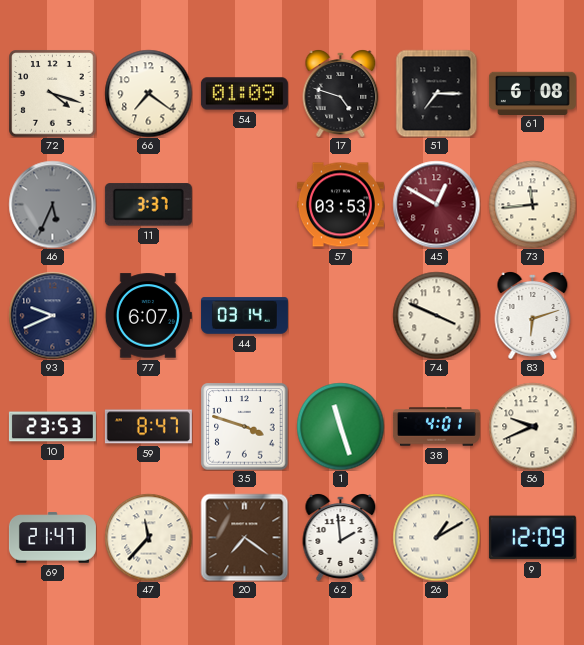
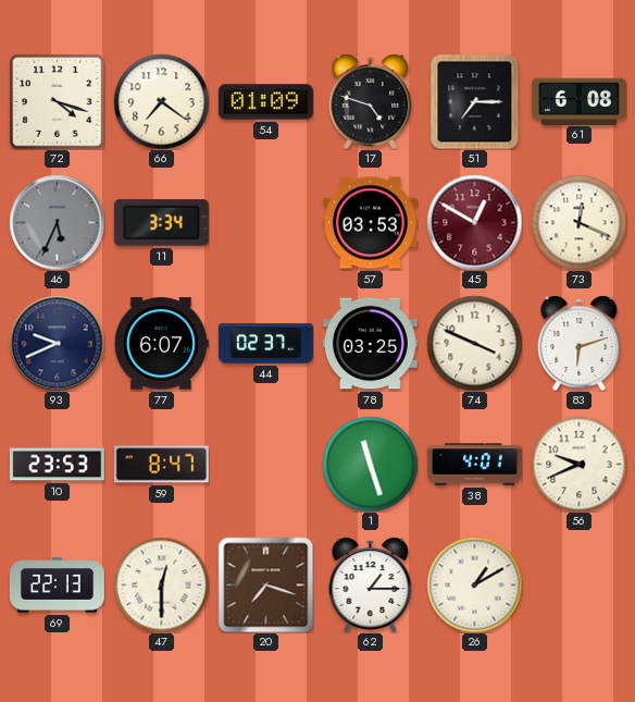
11: 3:37 -> 3:34 (161, 223)
73: 11:44 -> 12:19 (578, 222)
44: 03:14 -> 02:37 (265, 344)
78: none -> 03:25 (370, 344)
35: 3:48 -> none (244, 426)
69: 21:47 -> 22:13 (57, 586)
47: 11:37 -> 12:30 (161, 584)
20: 7:21 -> 7:18 (265, 584)
62: 1:59 -> 1:15 (371, 586)
9: 12:09 -> none (532, 538)
